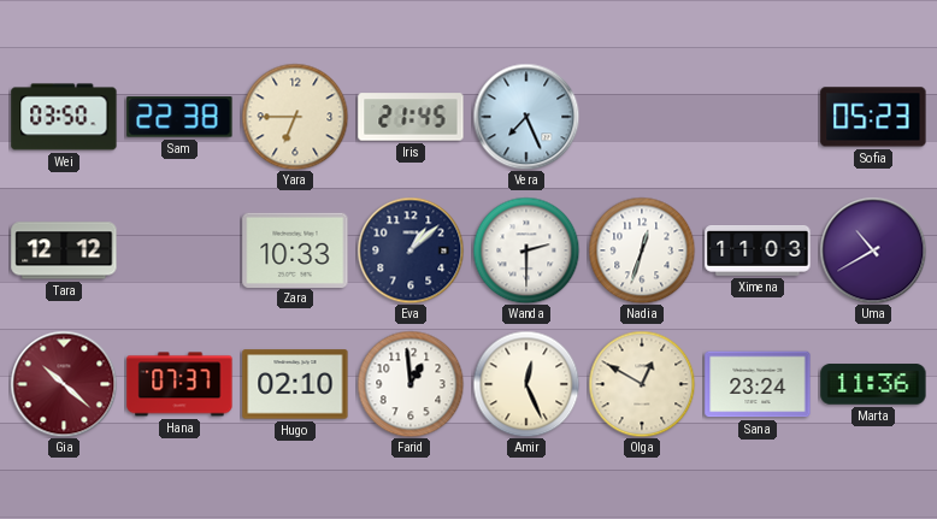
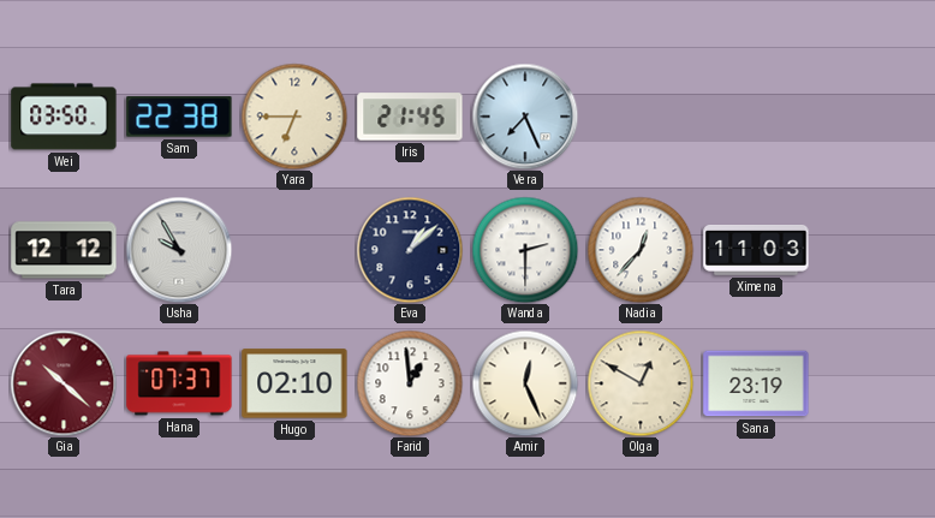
Sofia: 05:23 -> none (873, 117)
Usha: none -> 9:55 (179, 250)
Zara: 10:33 -> none (295, 249)
Nadia: 12:33 -> 12:37 (641, 250)
Uma: 10:40 -> none (873, 250)
Sana: 23:24 -> 23:19 (756, 383)
Marta: 11:36 -> none (873, 384)
